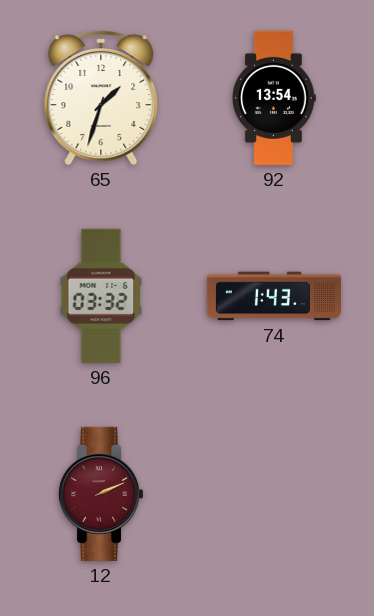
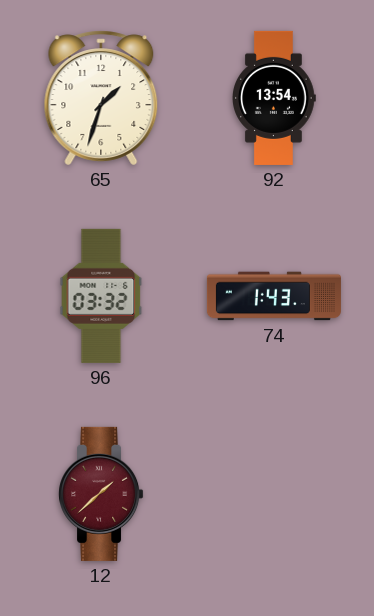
12: 2:11 -> 1:38 (101, 494)
